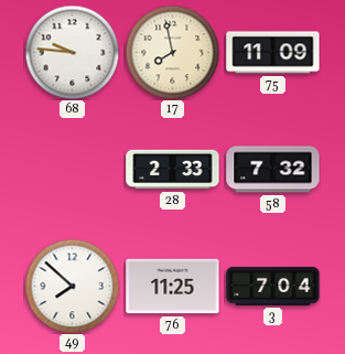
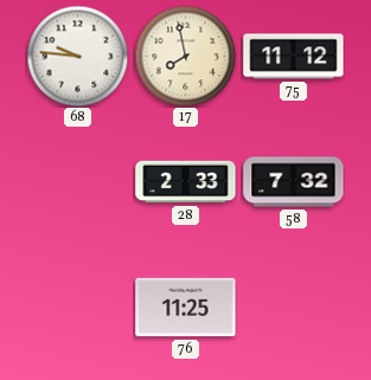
75: 11:09 -> 11:12 (294, 57)
49: 7:52 -> none (72, 286)
3: 7:04 -> none (273, 286)
